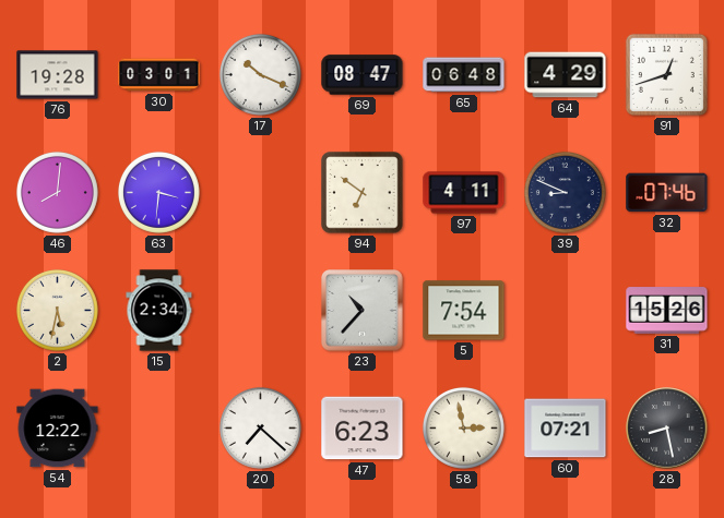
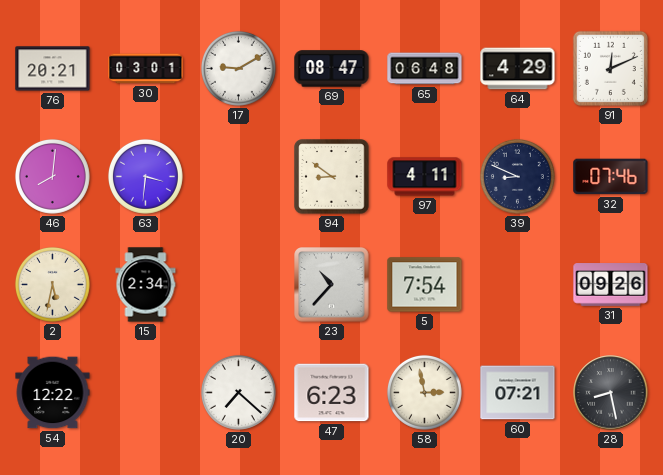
76: 19:28 -> 20:21 (53, 69)
17: 10:19 -> 9:10 (238, 68)
91: 12:42 -> 12:11 (610, 68)
94: 6:51 -> 8:51 (332, 177)
31: 15:26 -> 09:26 (611, 285)
